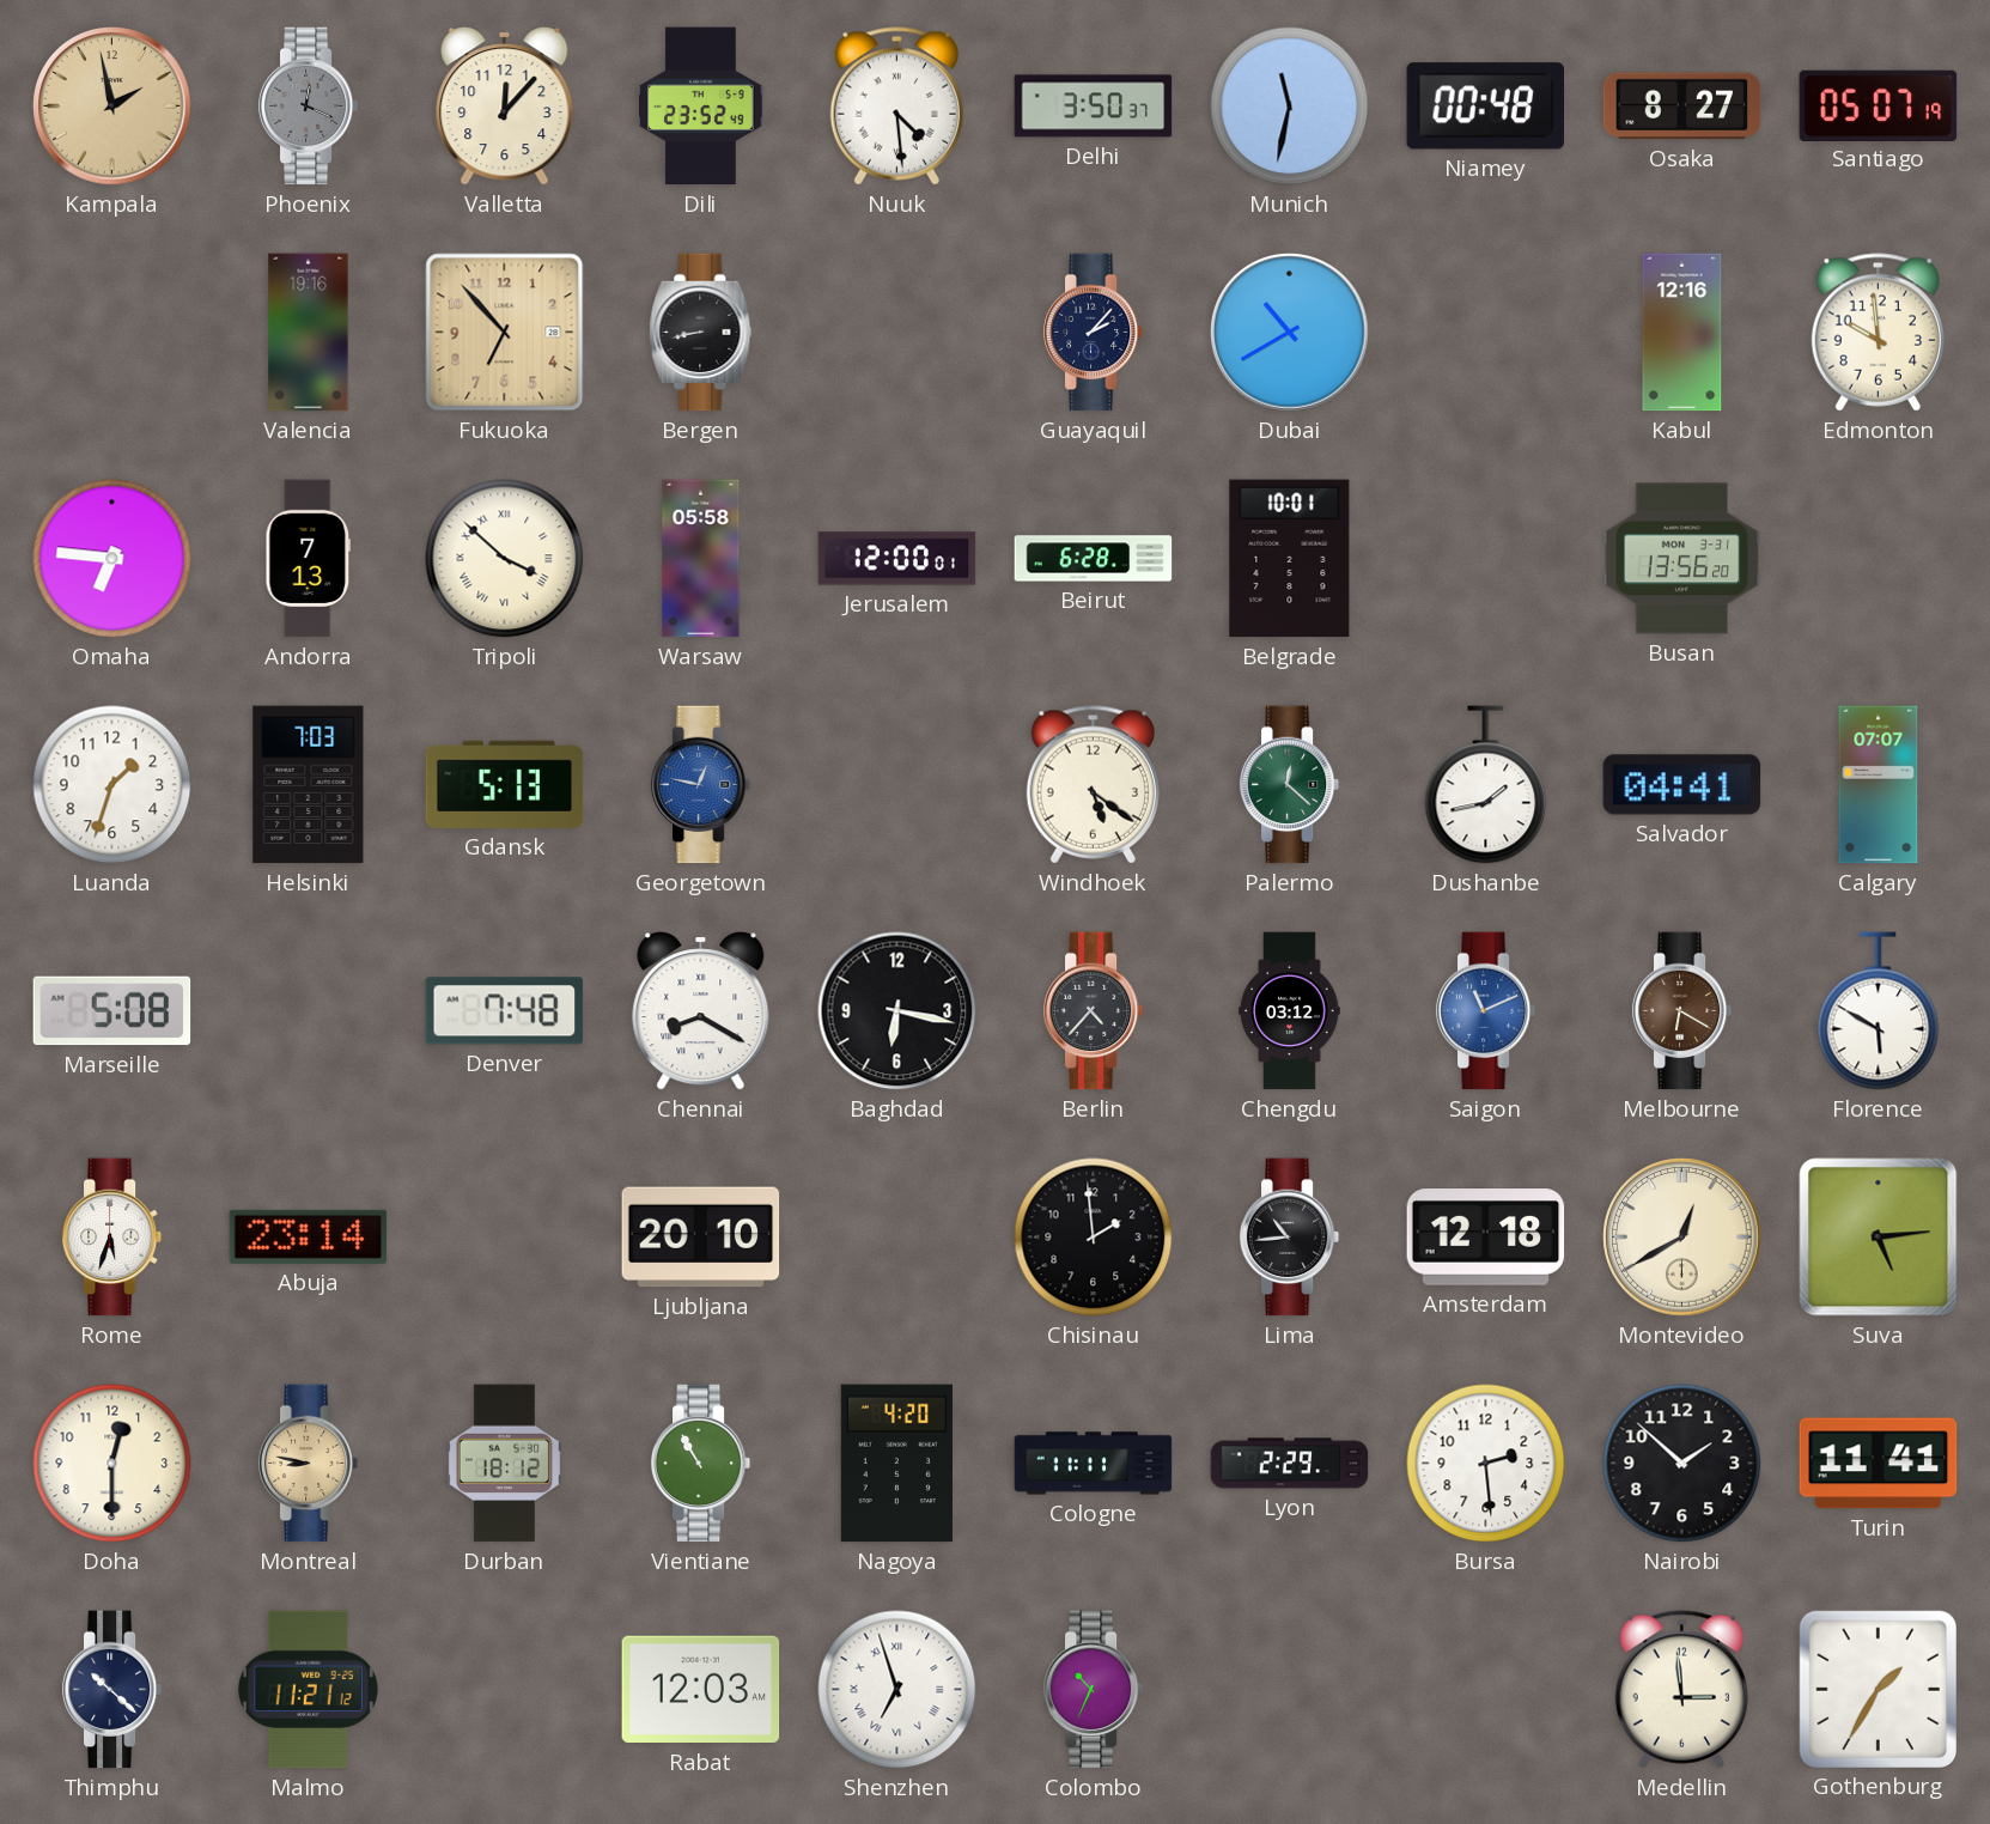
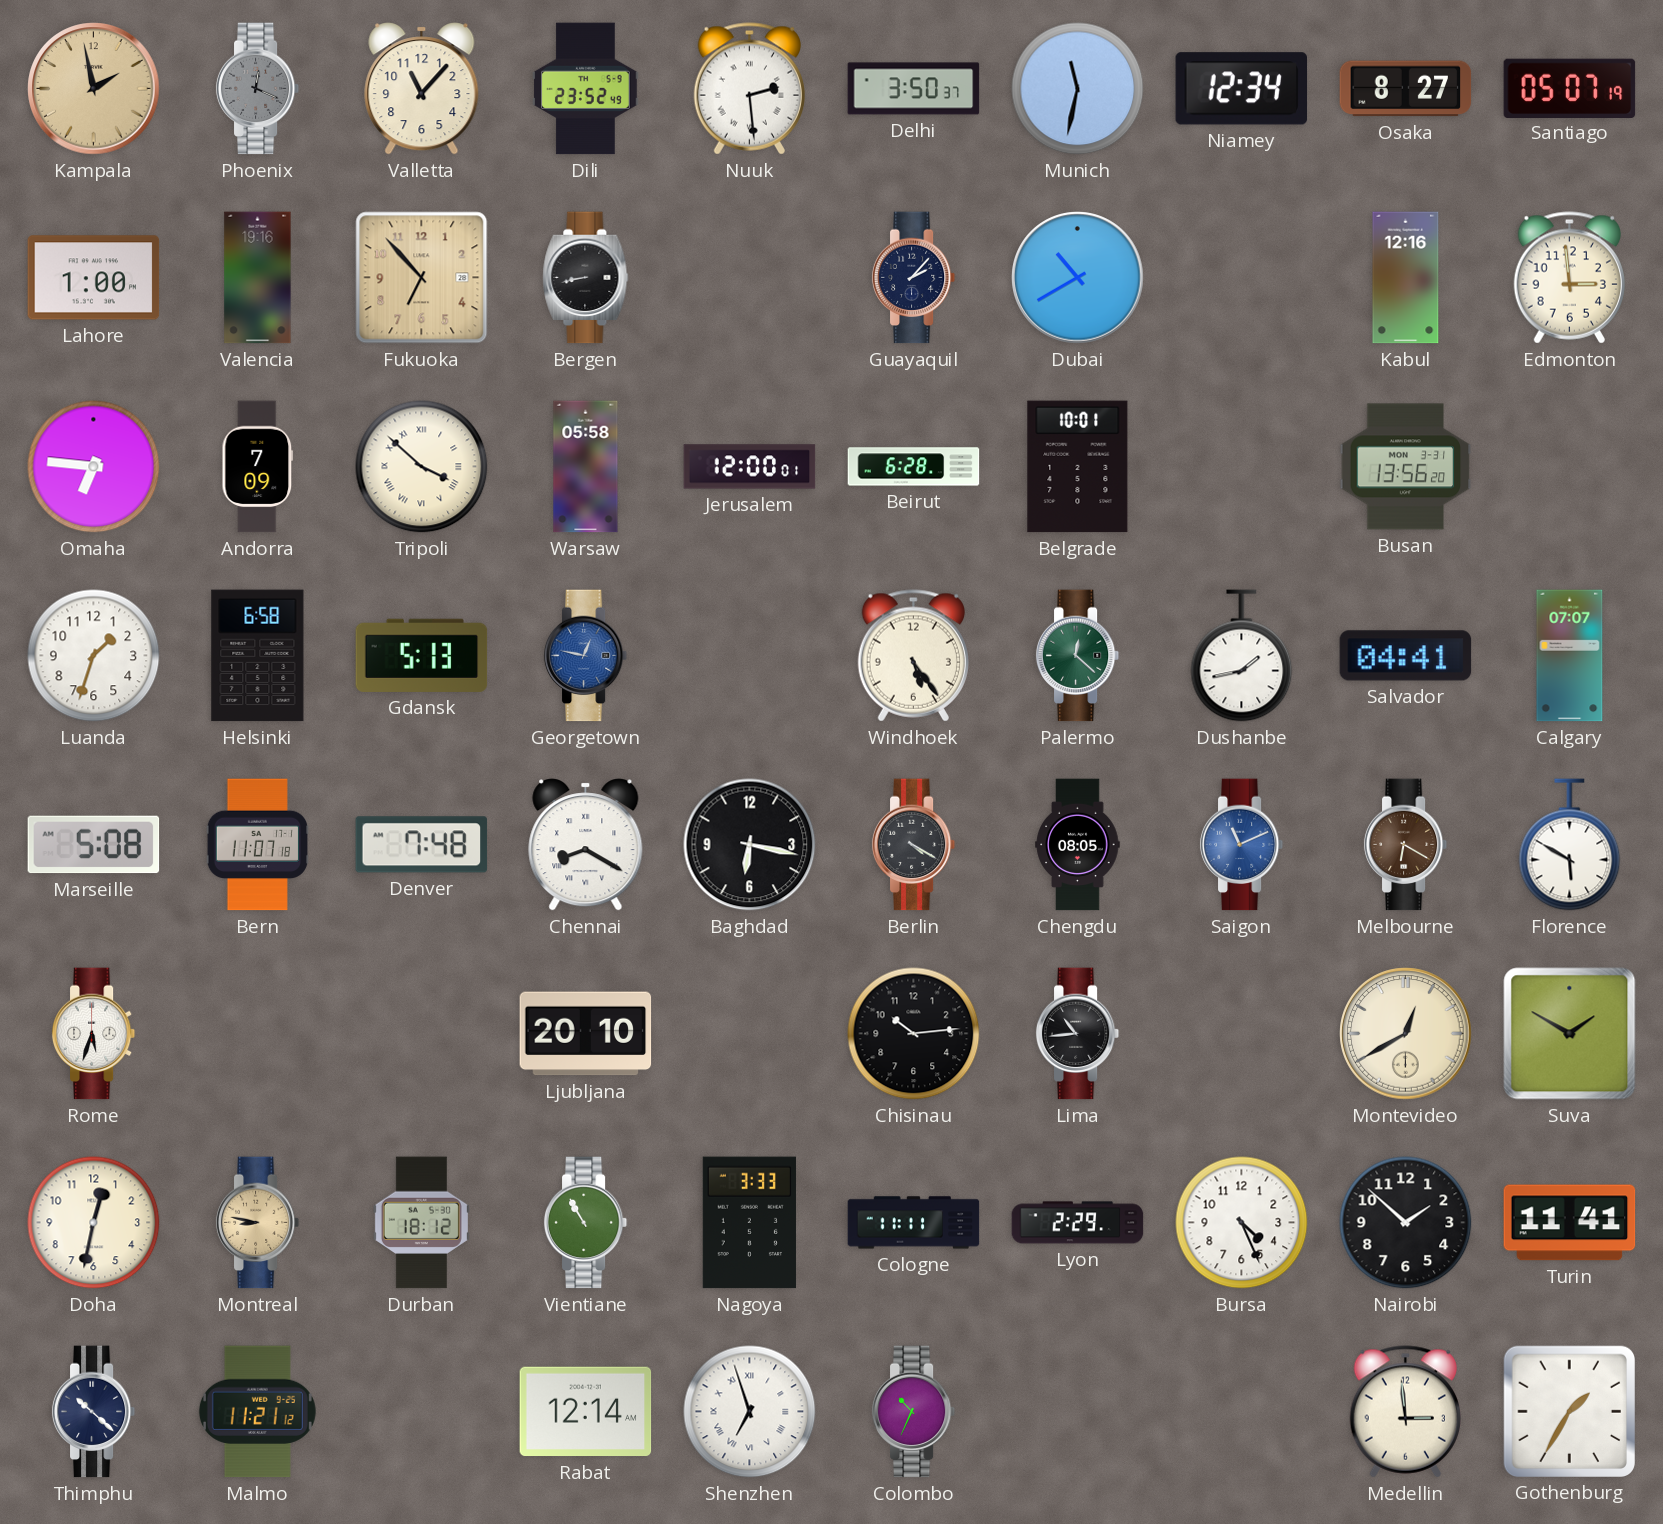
Valletta: 12:07 -> 11:07 (422, 89)
Nuuk: 4:29 -> 2:29 (749, 89)
Niamey: 00:48 -> 12:34 (1242, 89)
Lahore: none -> 1:00 (94, 278)
Edmonton: 9:59 -> 2:59 (1569, 278)
Andorra: 7:13 -> 7:09 (258, 467)
Helsinki: 7:03 -> 6:58 (258, 656)
Windhoek: 5:21 -> 5:24 (913, 656)
Bern: none -> 11:07 (257, 845)
Berlin: 4:37 -> 4:20 (914, 845)
Chengdu: 03:12 -> 08:05 (1078, 845)
Abuja: 23:14 -> none (309, 1236)
Chisinau: 1:59 -> 10:14 (914, 1034)
Amsterdam: 12:18 -> none (1486, 1238)
Suva: 5:14 -> 1:50 (1570, 1034)
Doha: 12:30 -> 12:32 (94, 1223)
Nagoya: 4:20 -> 3:33 (749, 1223)
Bursa: 2:29 -> 4:26 (1242, 1223)
Rabat: 12:03 -> 12:14 (586, 1412)
